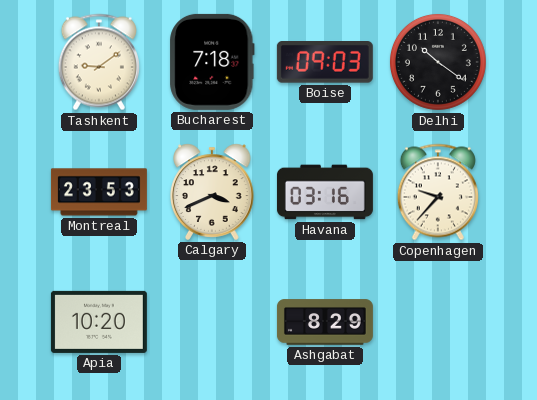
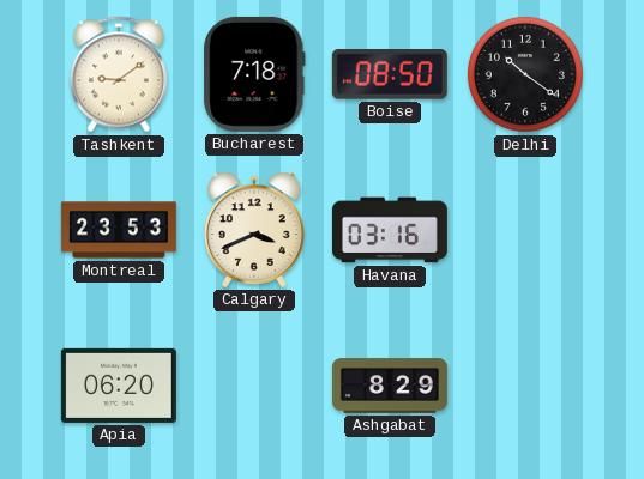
Boise: 09:03 -> 08:50 (390, 75)
Copenhagen: 9:37 -> none (438, 192)
Apia: 10:20 -> 06:20 (119, 386)
